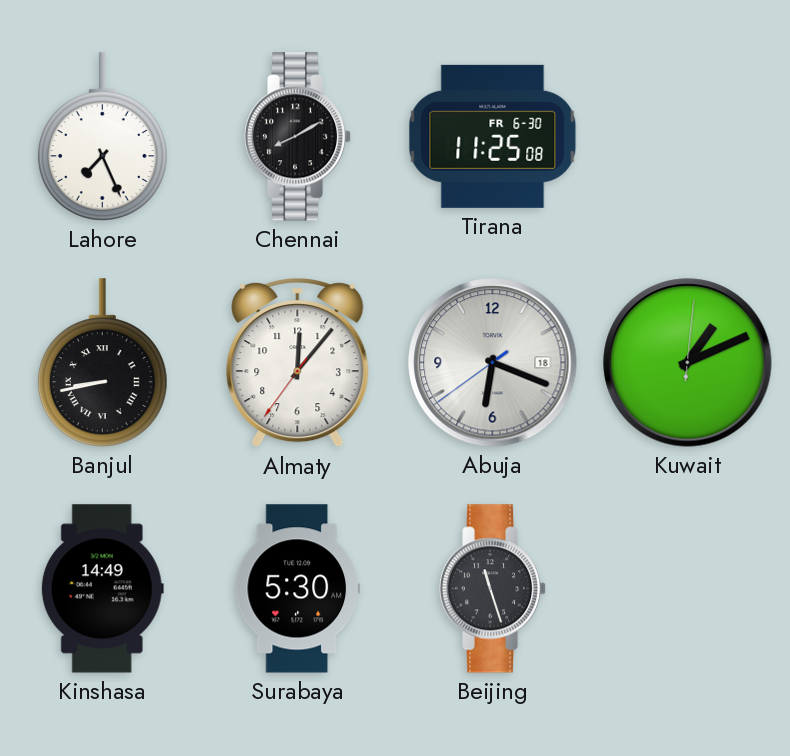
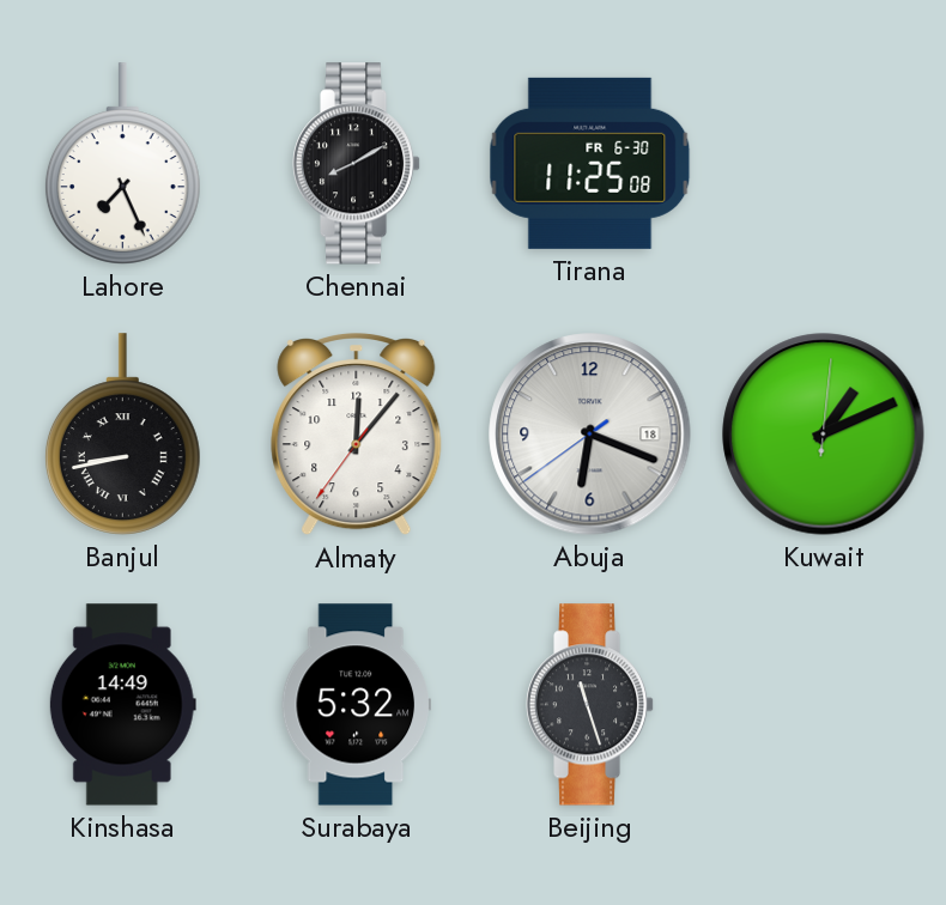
Surabaya: 5:30 -> 5:32 (356, 705)
